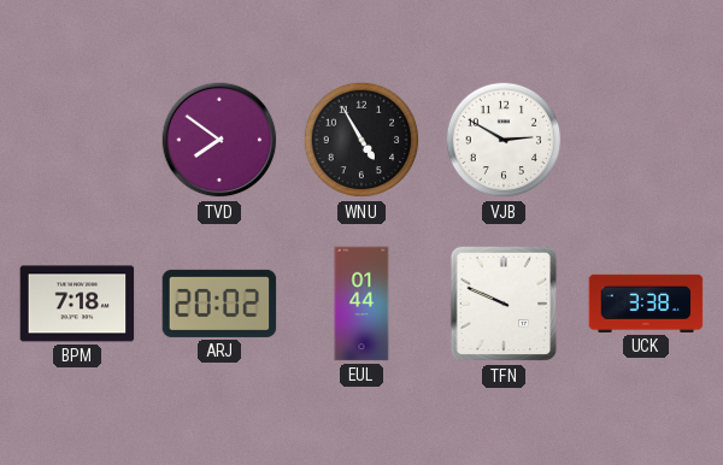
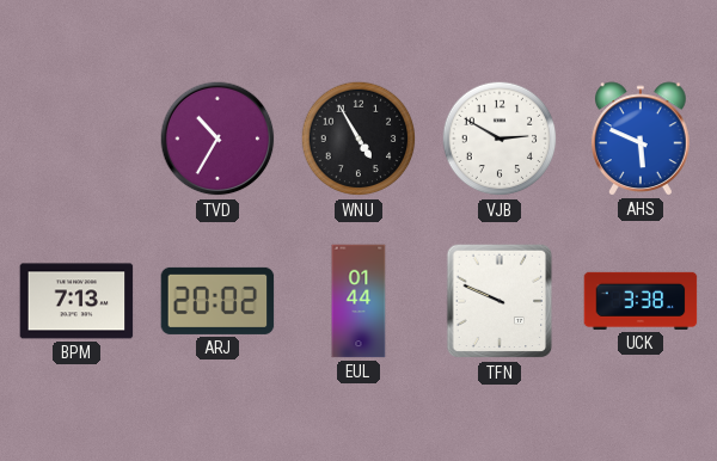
TVD: 7:51 -> 10:35 (217, 139)
AHS: none -> 5:49 (642, 139)
BPM: 7:18 -> 7:13 (76, 301)
